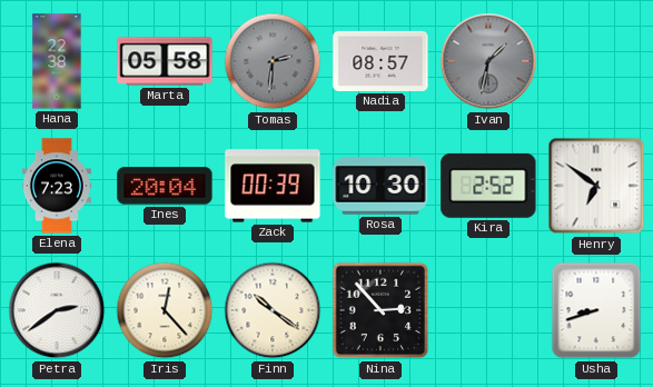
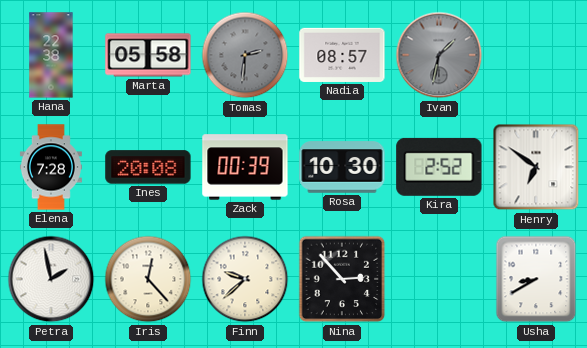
Elena: 7:23 -> 7:28 (51, 167)
Ines: 20:04 -> 20:08 (148, 167)
Petra: 2:39 -> 1:58 (51, 279)
Finn: 10:21 -> 9:38 (245, 279)
Usha: 8:42 -> 8:40 (536, 279)
